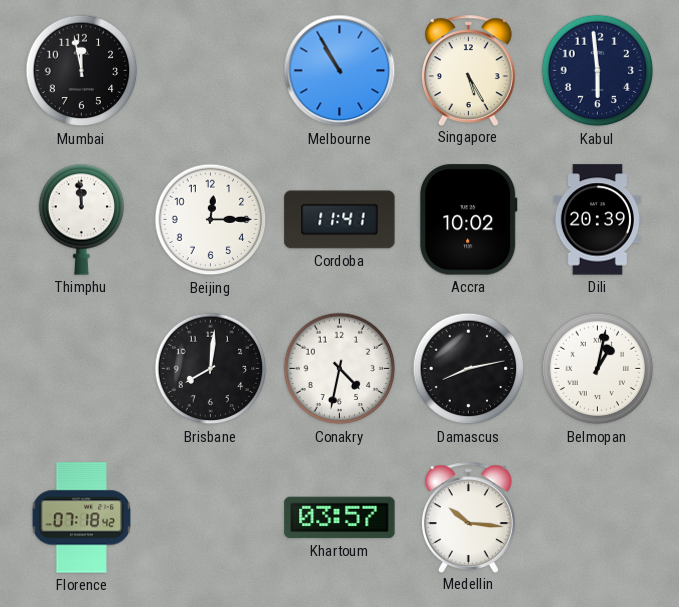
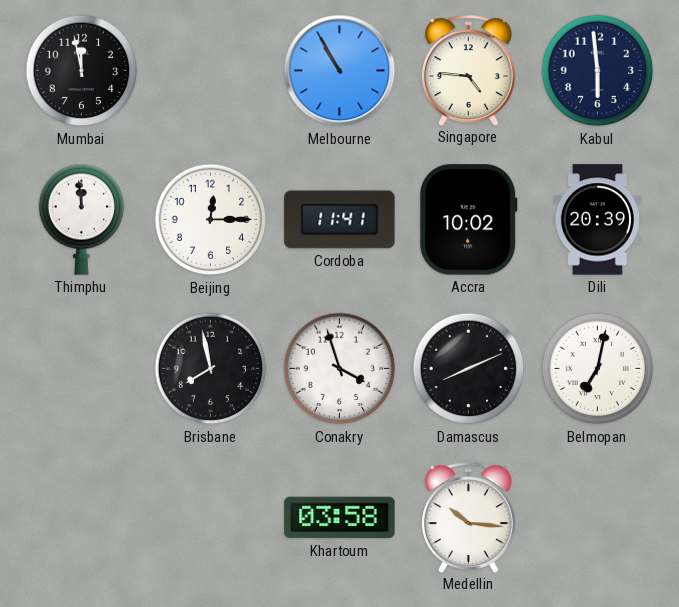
Singapore: 5:25 -> 4:46 (468, 70)
Brisbane: 8:01 -> 7:58 (211, 369)
Conakry: 4:32 -> 3:57 (340, 369)
Damascus: 8:13 -> 8:11 (469, 369)
Belmopan: 1:02 -> 7:02 (598, 369)
Florence: 07:18 -> none (82, 518)
Khartoum: 03:57 -> 03:58 (340, 518)
